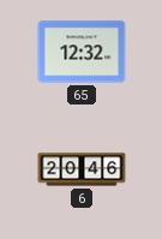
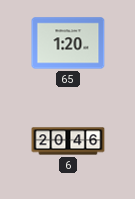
65: 12:32 -> 1:20 (68, 43)
